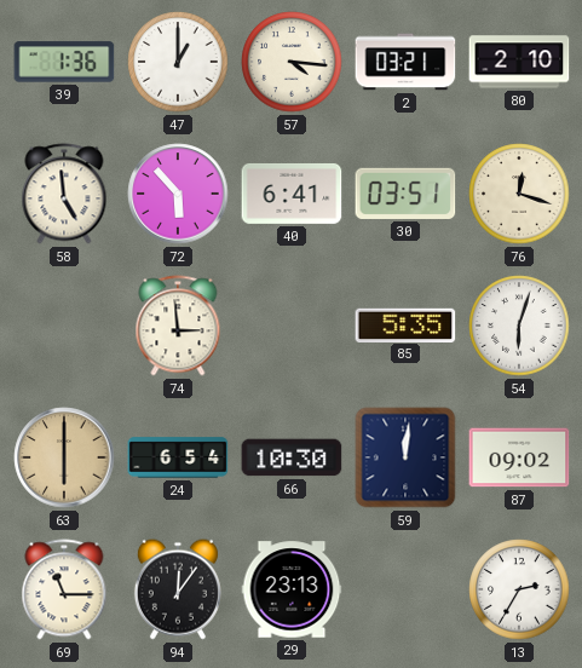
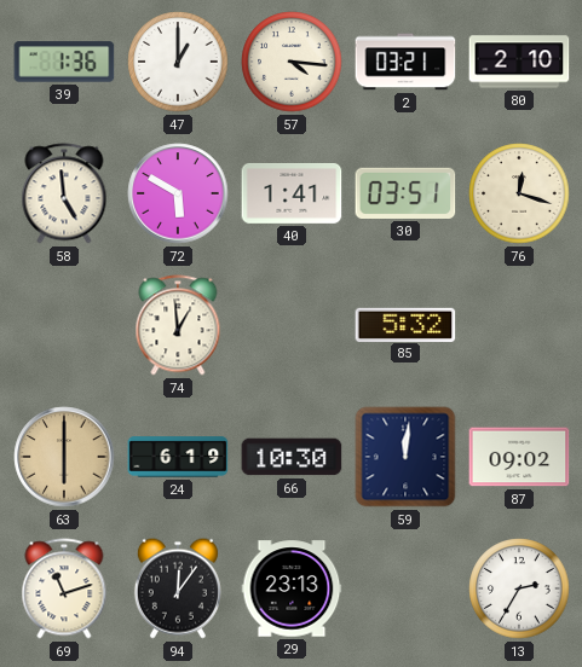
72: 5:53 -> 5:50 (178, 193)
40: 6:41 -> 1:41 (292, 193)
74: 2:59 -> 12:59 (178, 325)
85: 5:35 -> 5:32 (405, 324)
54: 6:03 -> none (519, 326)
24: 6:54 -> 6:19 (178, 457)
69: 11:15 -> 11:12 (64, 588)
